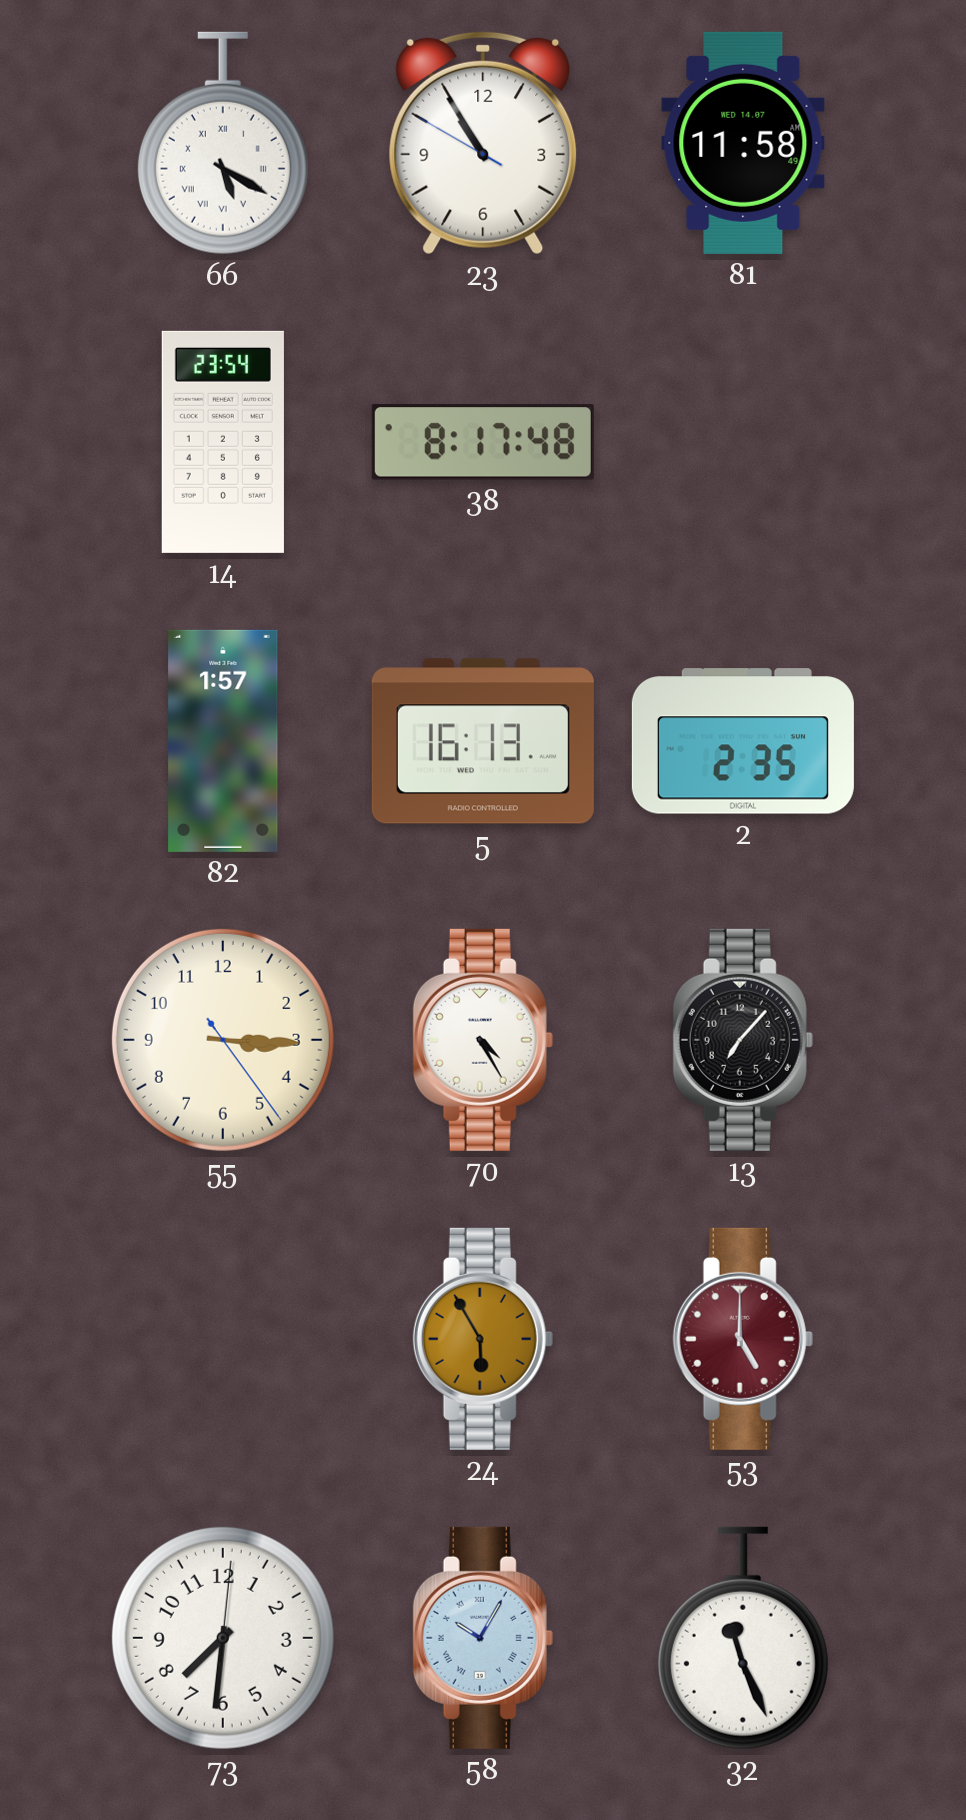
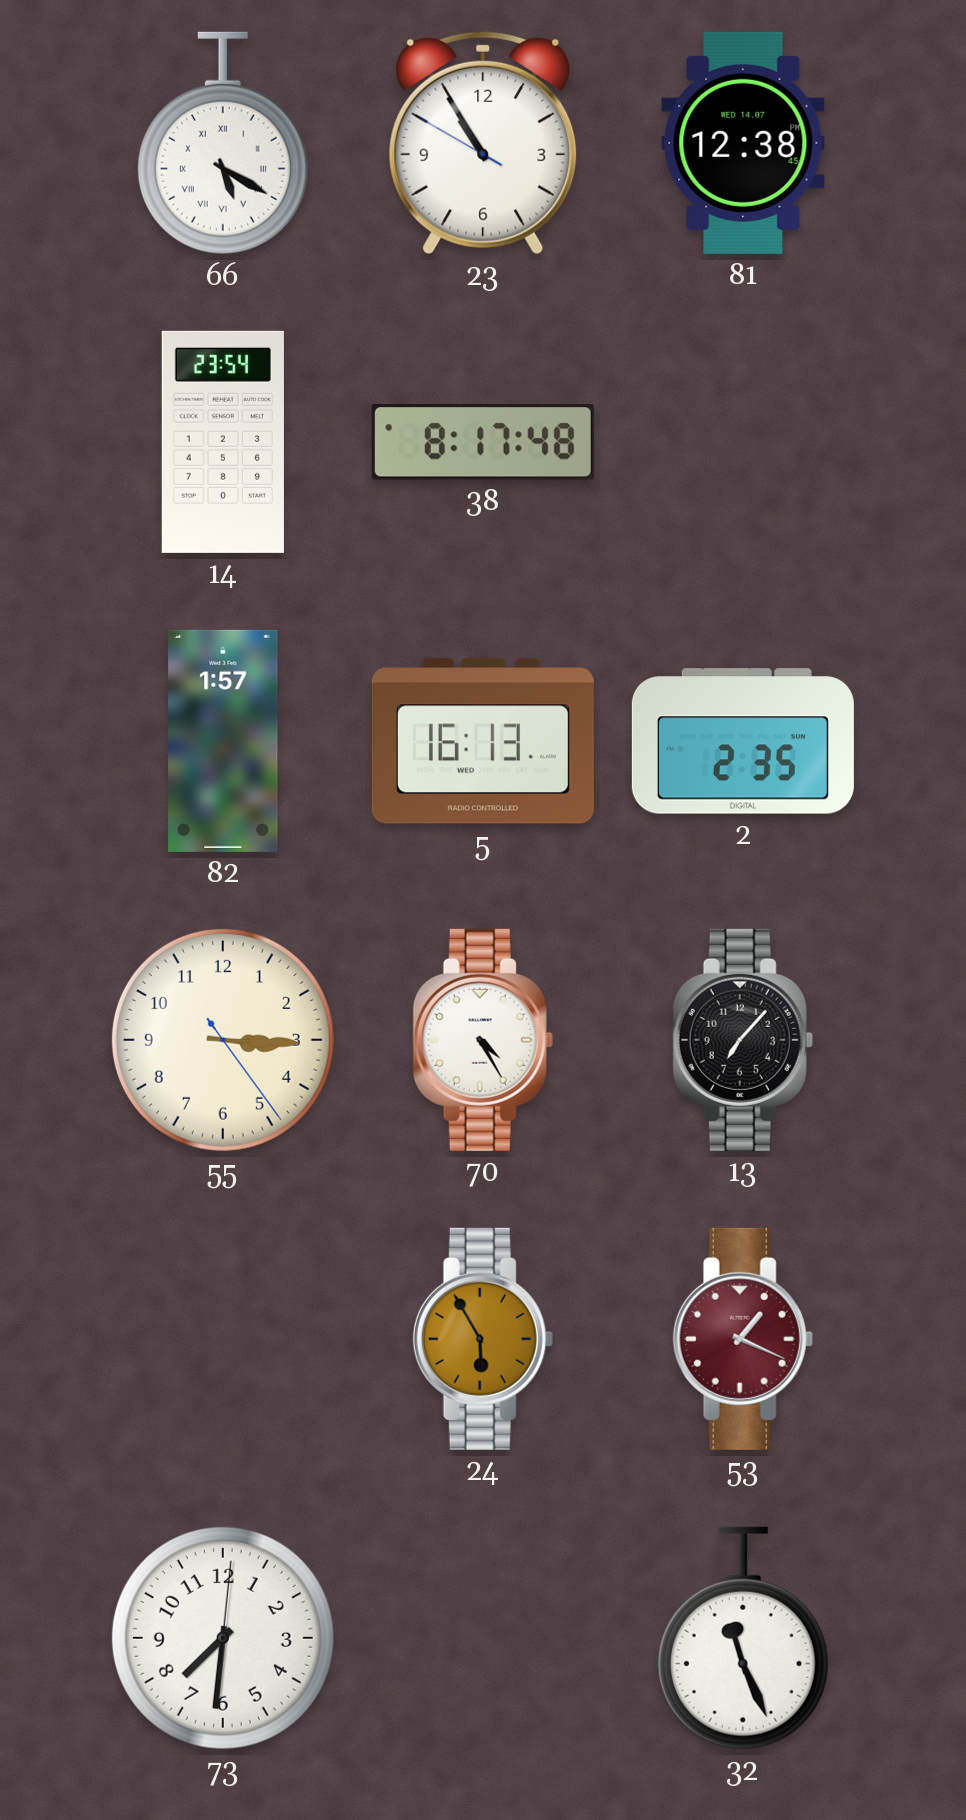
81: 11:58 -> 12:38 (743, 143)
53: 5:00 -> 1:19 (743, 1339)
58: 10:05 -> none (483, 1638)
